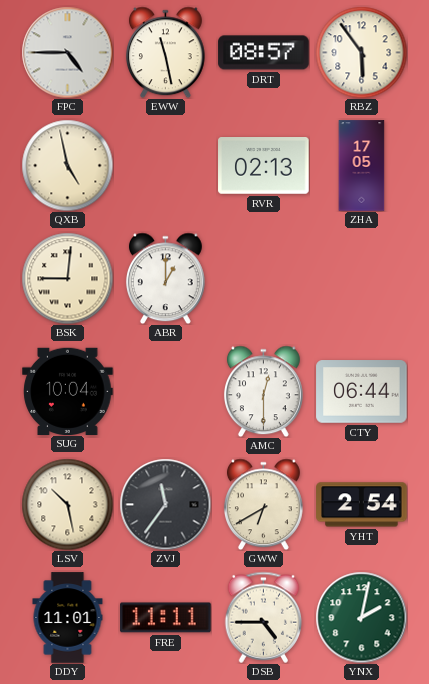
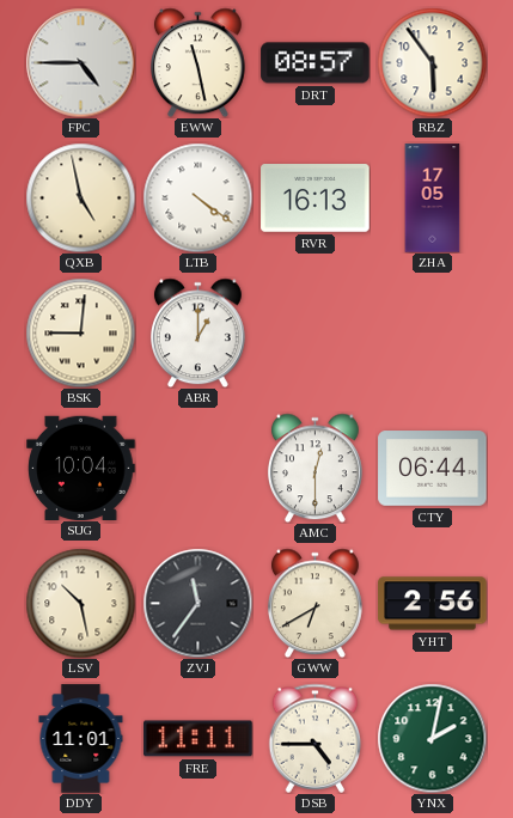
LTB: none -> 4:21 (197, 197)
RVR: 02:13 -> 16:13 (316, 199)
YHT: 2:54 -> 2:56 (433, 604)
